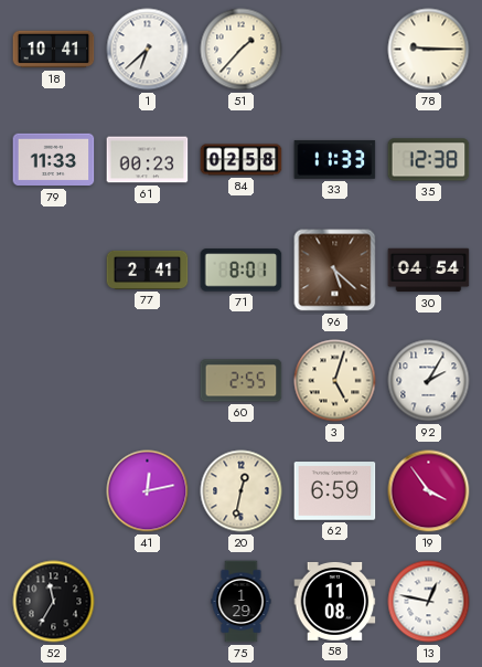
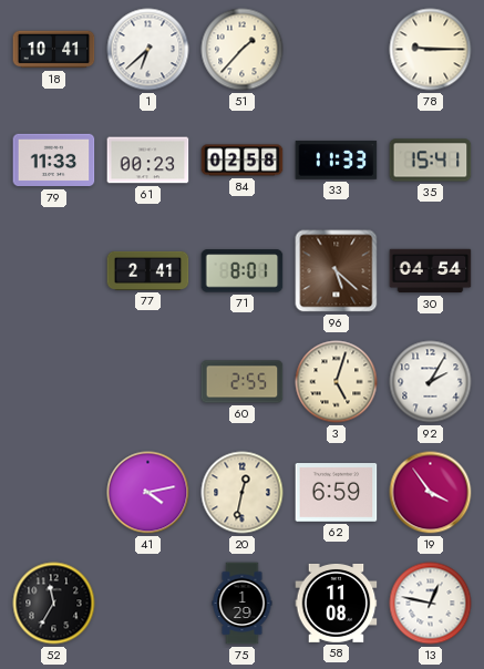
35: 12:38 -> 15:41 (431, 161)
41: 12:13 -> 4:13 (148, 493)
